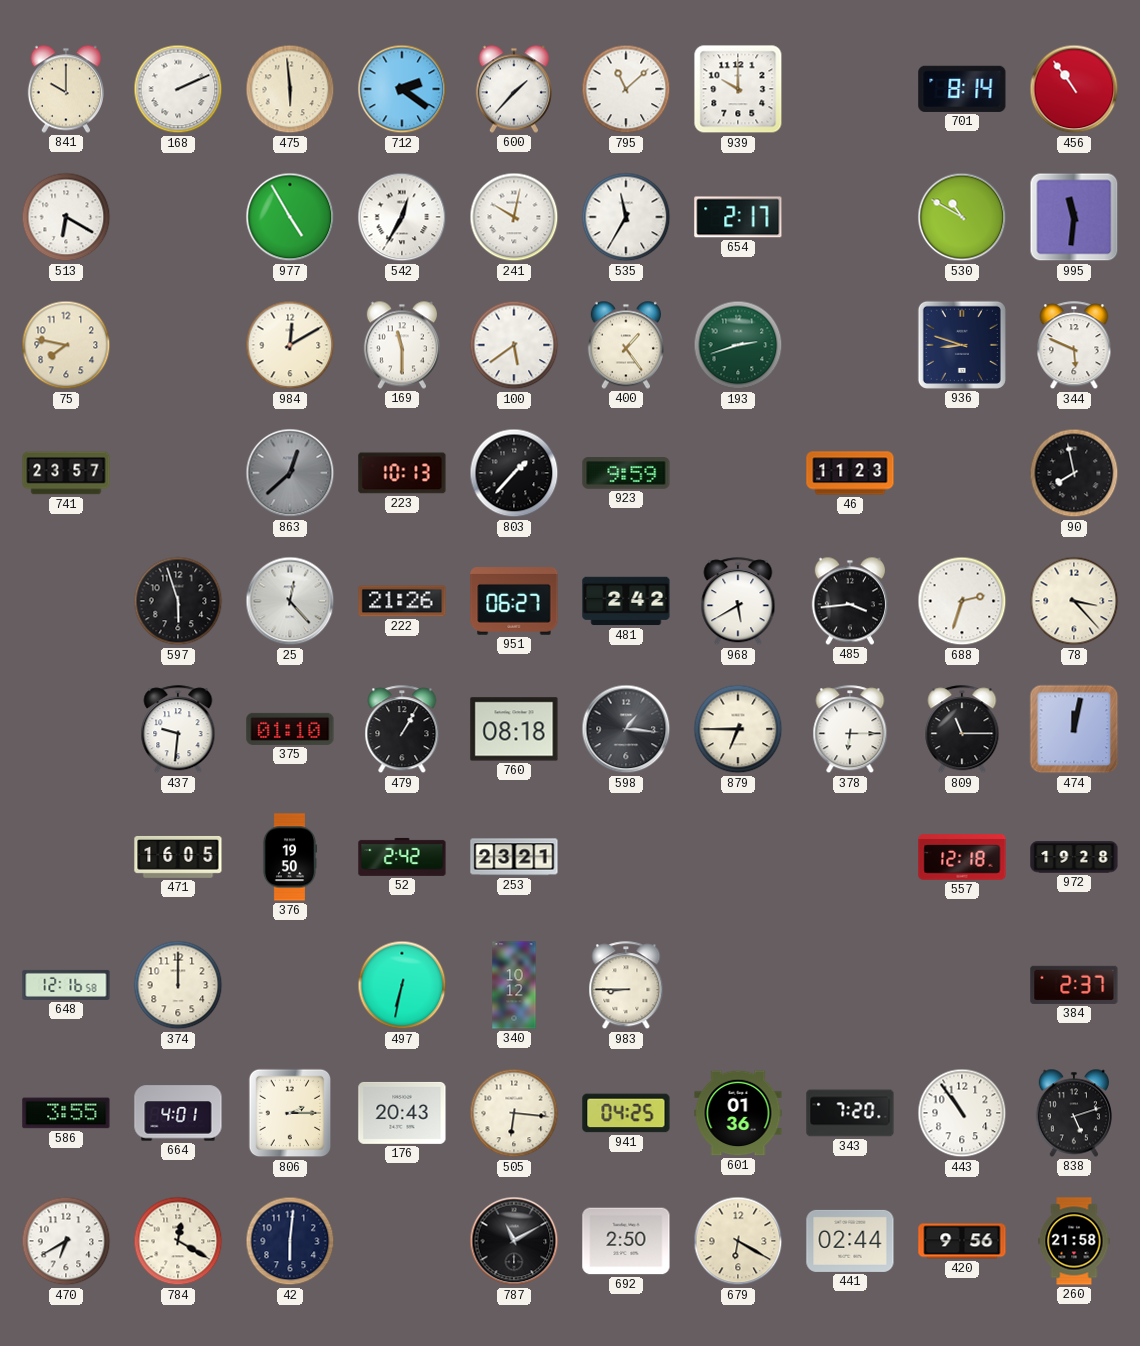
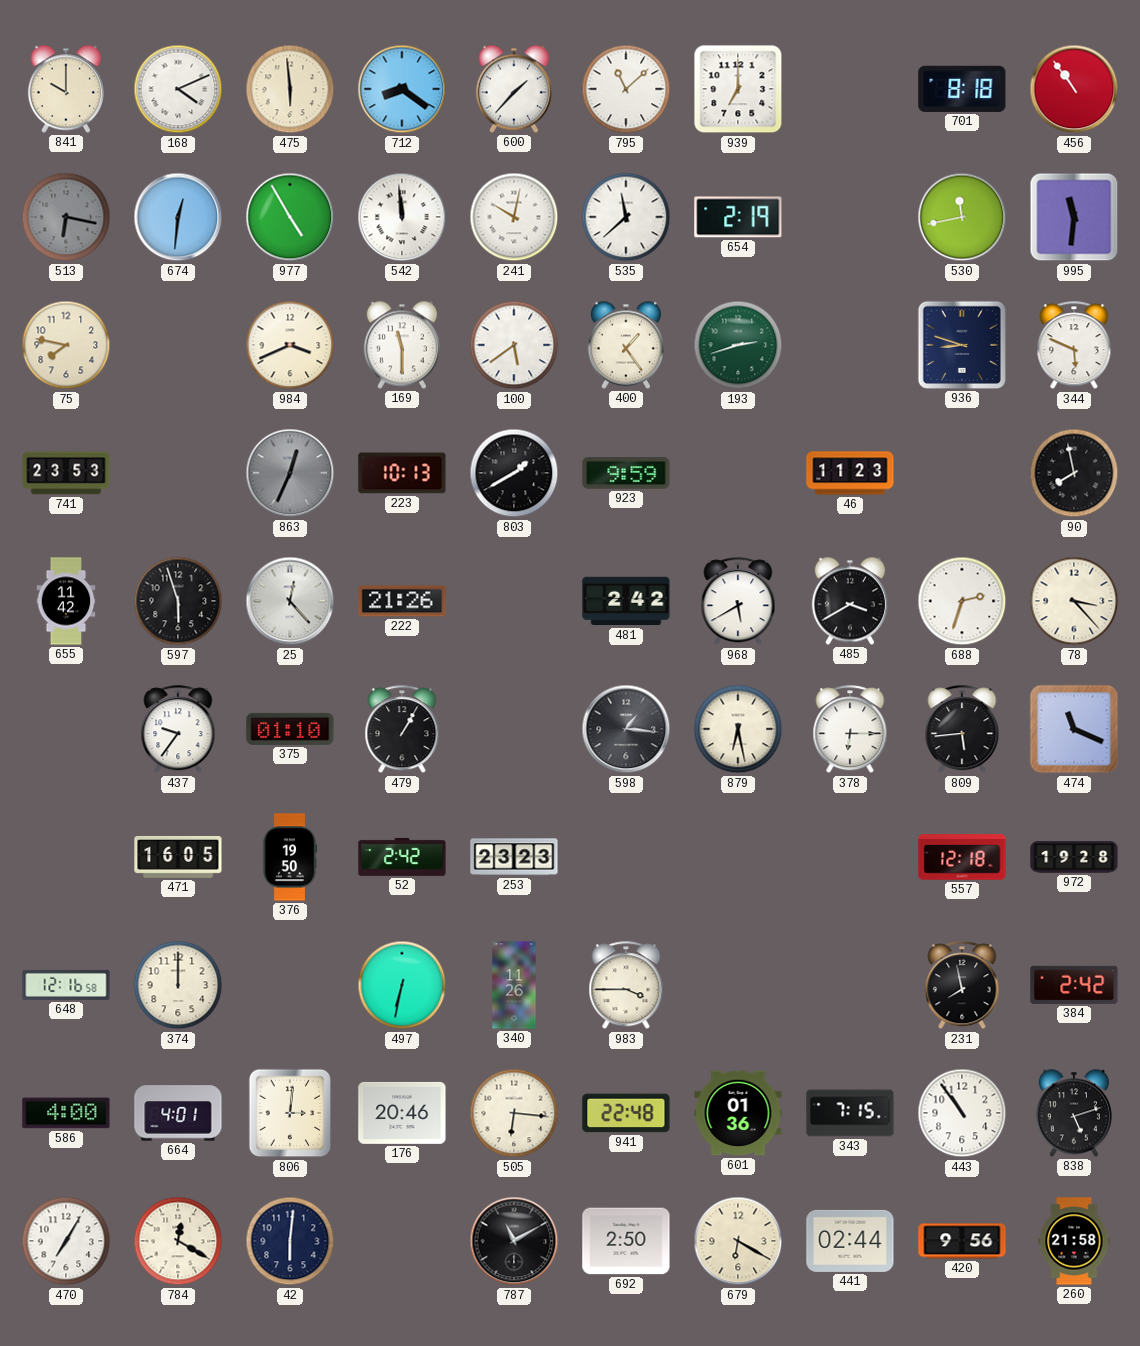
168: 2:11 -> 4:11 (178, 89)
712: 2:21 -> 8:21 (402, 89)
939: 10:00 -> 7:00 (738, 89)
701: 8:14 -> 8:18 (962, 89)
513: 6:20 -> 6:17 (66, 217)
513 dial: white -> grey (66, 217)
674: none -> 12:31 (178, 217)
542: 12:35 -> 11:59 (402, 217)
535: 11:35 -> 11:38 (626, 217)
654: 2:17 -> 2:19 (738, 217)
530: 10:50 -> 11:43 (962, 217)
984: 12:10 -> 3:41 (290, 345)
741: 23:57 -> 23:53 (66, 473)
863: 12:38 -> 12:34 (290, 473)
803: 1:37 -> 1:40 (514, 473)
655: none -> 11:42 (66, 601)
951: 06:27 -> none (514, 602)
485: 3:44 -> 3:40 (850, 601)
437: 9:31 -> 9:36 (178, 730)
760: 08:18 -> none (514, 729)
879: 6:45 -> 6:28 (738, 729)
809: 11:15 -> 5:44 (962, 730)
474: 12:02 -> 11:19 (1074, 729)
253: 23:21 -> 23:23 (514, 857)
340: 10:12 -> 11:26 (514, 985)
983: 8:45 -> 3:45 (626, 986)
231: none -> 7:58 (962, 986)
384: 2:37 -> 2:42 (1074, 985)
586: 3:55 -> 4:00 (66, 1113)
806: 2:15 -> 3:01 (290, 1113)
176: 20:43 -> 20:46 (402, 1113)
941: 04:25 -> 22:48 (626, 1113)
343: 7:20 -> 7:15 (850, 1113)
470: 6:40 -> 7:05 (66, 1241)
